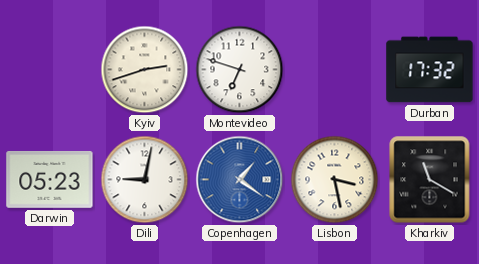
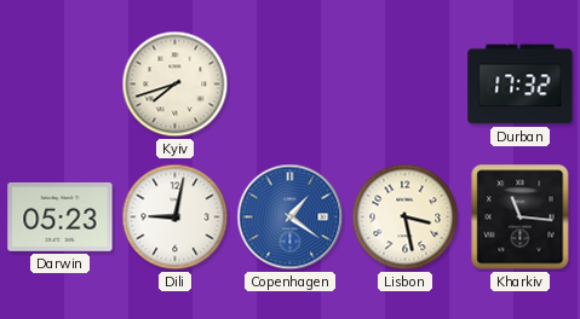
Kyiv: 2:42 -> 7:42 (176, 85)
Montevideo: 6:48 -> none (240, 70)
Kharkiv: 11:20 -> 11:16 (521, 217)
